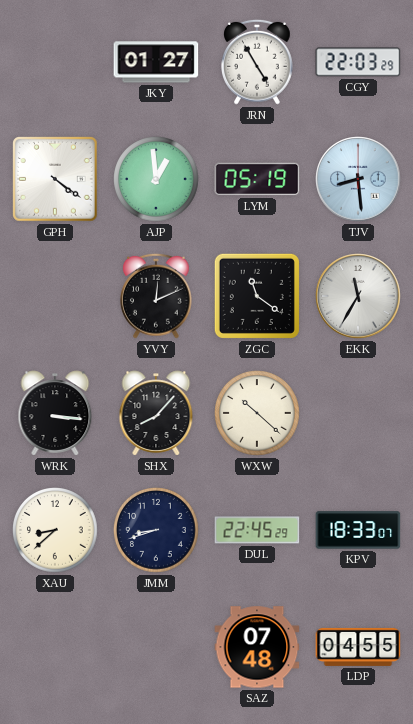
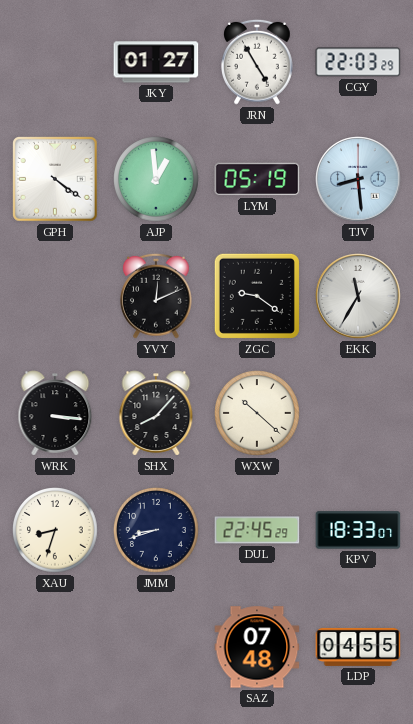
ZGC: 11:21 -> 9:21 (257, 296)
XAU: 8:38 -> 8:33 (56, 531)
